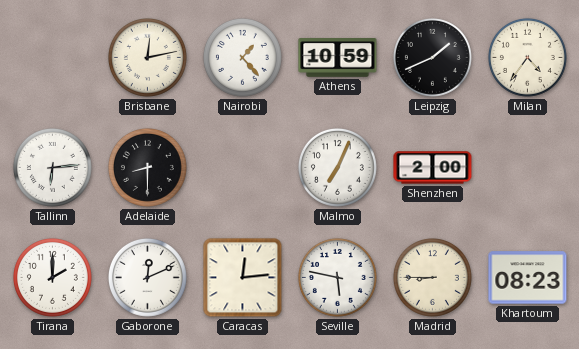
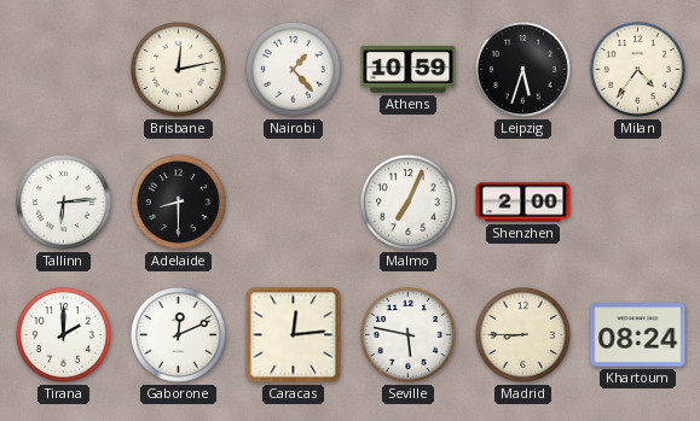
Leipzig: 1:41 -> 5:33 (522, 69)
Khartoum: 08:23 -> 08:24 (638, 335)
